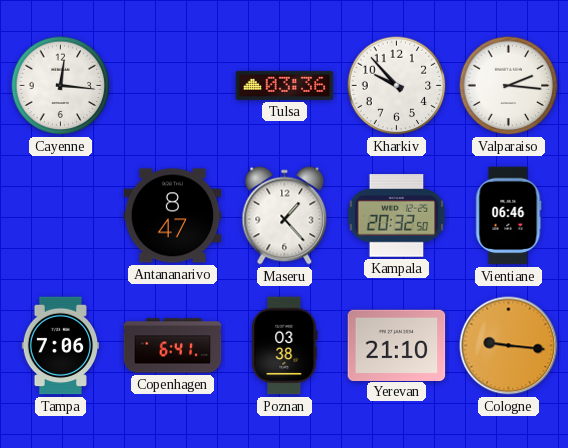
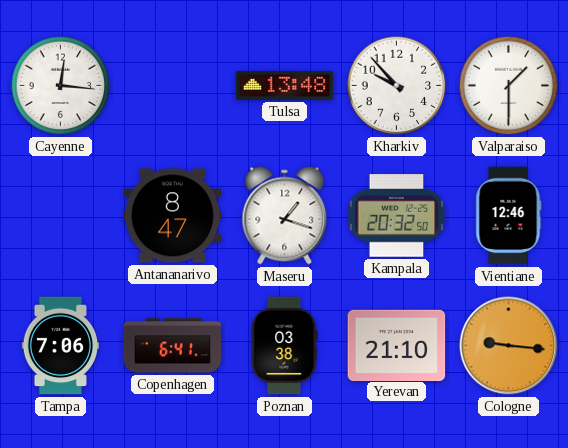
Tulsa: 03:36 -> 13:48 (285, 85)
Valparaiso: 2:16 -> 1:30 (509, 86)
Maseru: 1:23 -> 1:18 (285, 216)
Vientiane: 06:46 -> 12:46 (509, 216)
